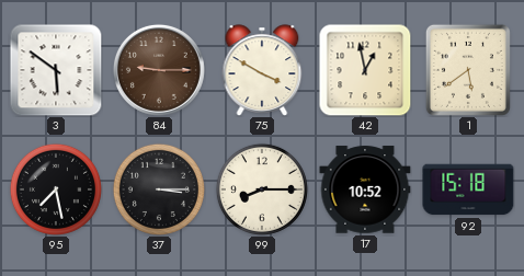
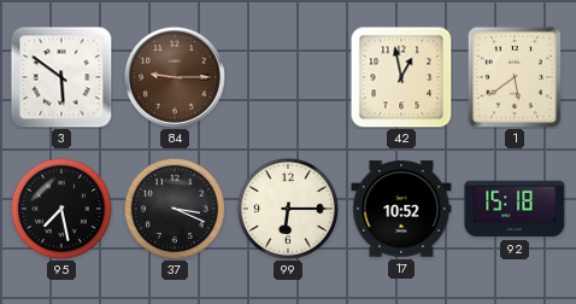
75: 3:50 -> none (262, 70)
37: 3:15 -> 3:19 (175, 209)
99: 8:15 -> 6:15 (288, 209)
